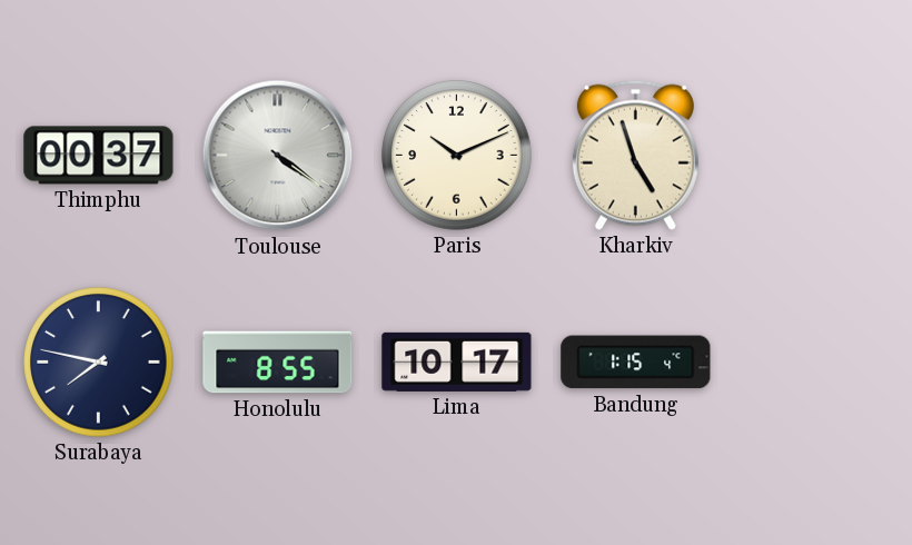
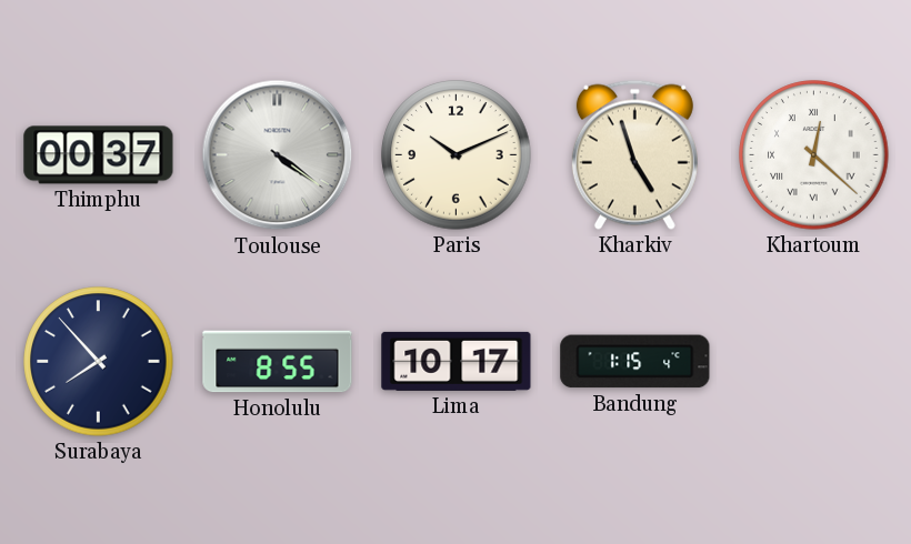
Khartoum: none -> 12:22 (814, 155)
Surabaya: 7:47 -> 7:53 (99, 362)
